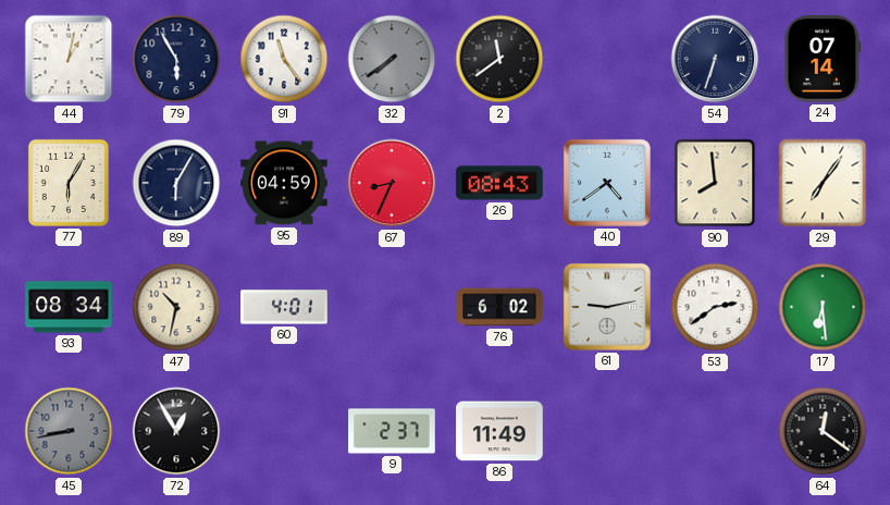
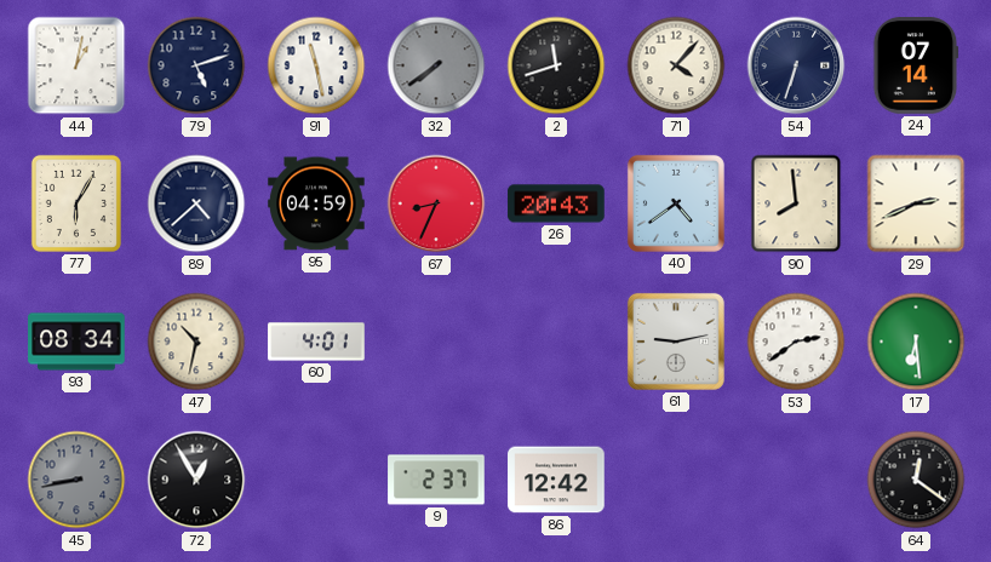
79: 5:55 -> 5:12 (196, 65)
91: 11:24 -> 11:28 (316, 65)
2: 11:39 -> 11:42 (556, 65)
71: none -> 4:07 (676, 65)
89: 6:05 -> 4:38 (196, 203)
26: 08:43 -> 20:43 (556, 203)
29: 7:06 -> 2:41 (916, 203)
76: 6:02 -> none (499, 307)
86: 11:49 -> 12:42 (556, 480)
